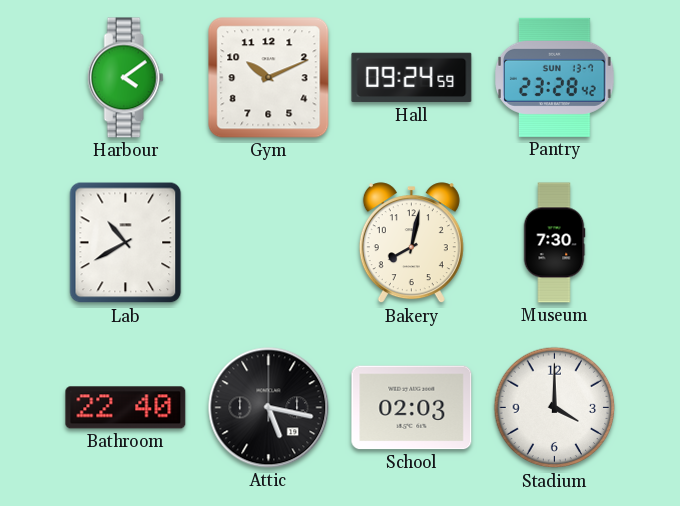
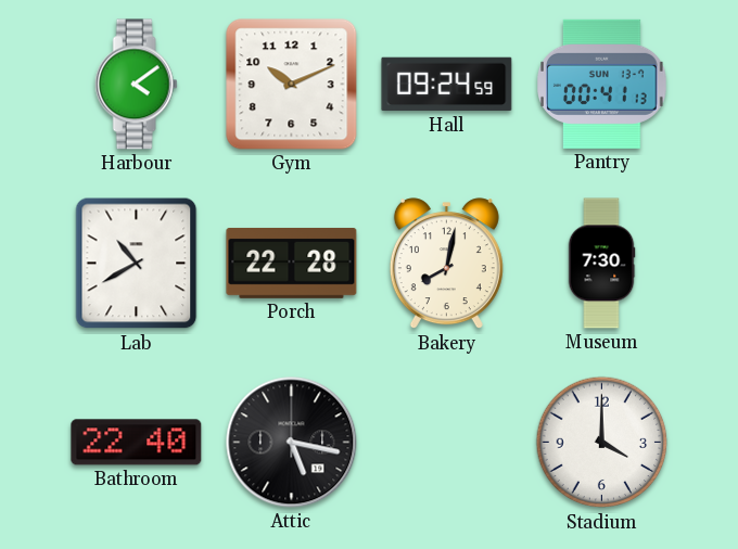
Pantry: 23:28 -> 00:41 (602, 84)
Porch: none -> 22:28 (292, 263)
School: 02:03 -> none (412, 408)
